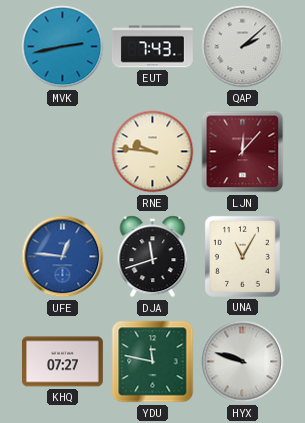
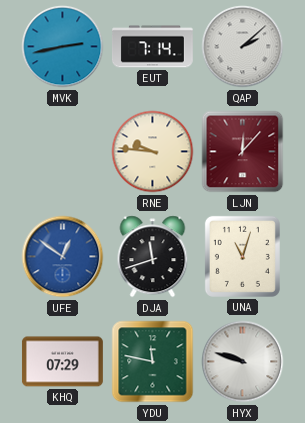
EUT: 7:43 -> 7:14 (153, 47)
UFE: 12:46 -> 12:51 (63, 257)
UNA: 11:05 -> 11:03 (242, 256)
KHQ: 07:27 -> 07:29 (62, 362)
